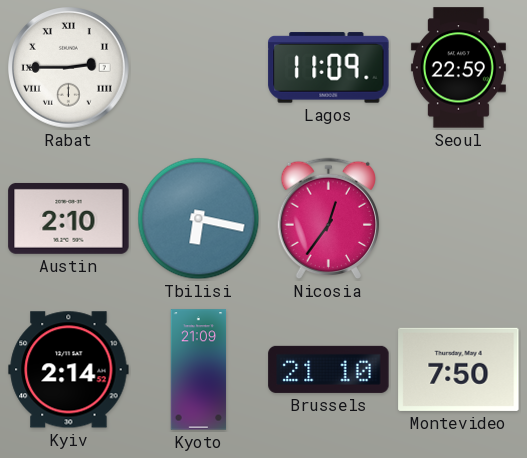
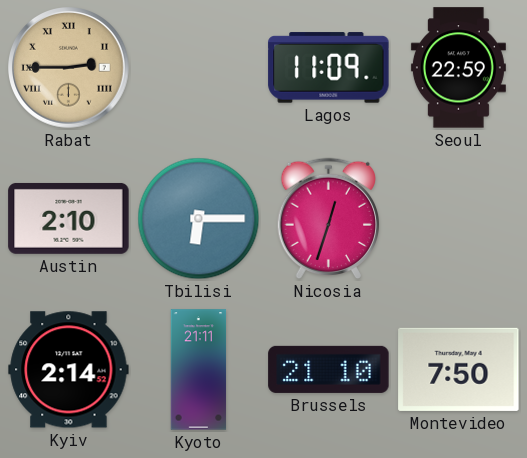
Rabat dial: white -> champagne (69, 68)
Tbilisi: 6:17 -> 6:15 (199, 219)
Nicosia: 12:36 -> 12:33 (328, 219)
Kyoto: 21:09 -> 21:11 (199, 370)
